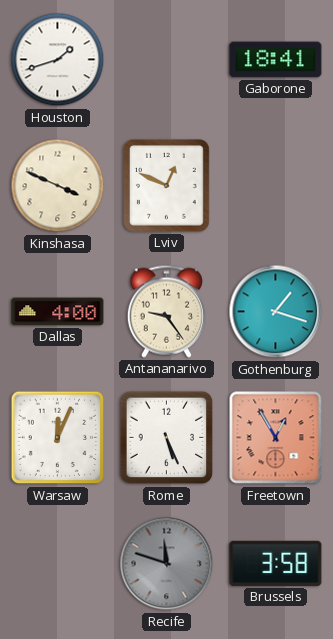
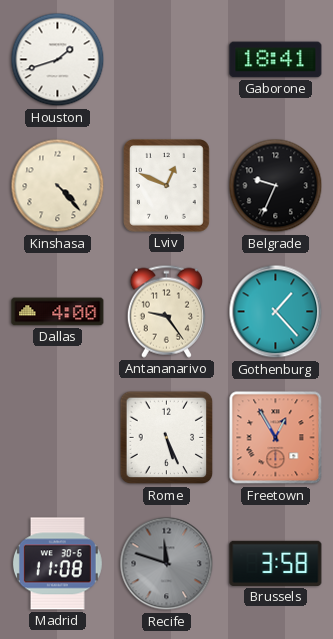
Kinshasa: 3:49 -> 4:23 (58, 186)
Belgrade: none -> 9:34 (276, 186)
Gothenburg: 1:18 -> 1:23 (276, 312)
Warsaw: 12:04 -> none (58, 438)
Madrid: none -> 11:08 (57, 564)
